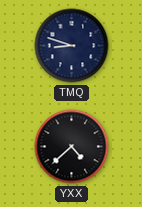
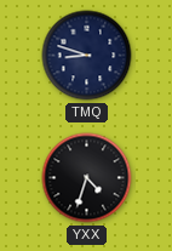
YXX: 4:38 -> 4:33 (87, 178)
